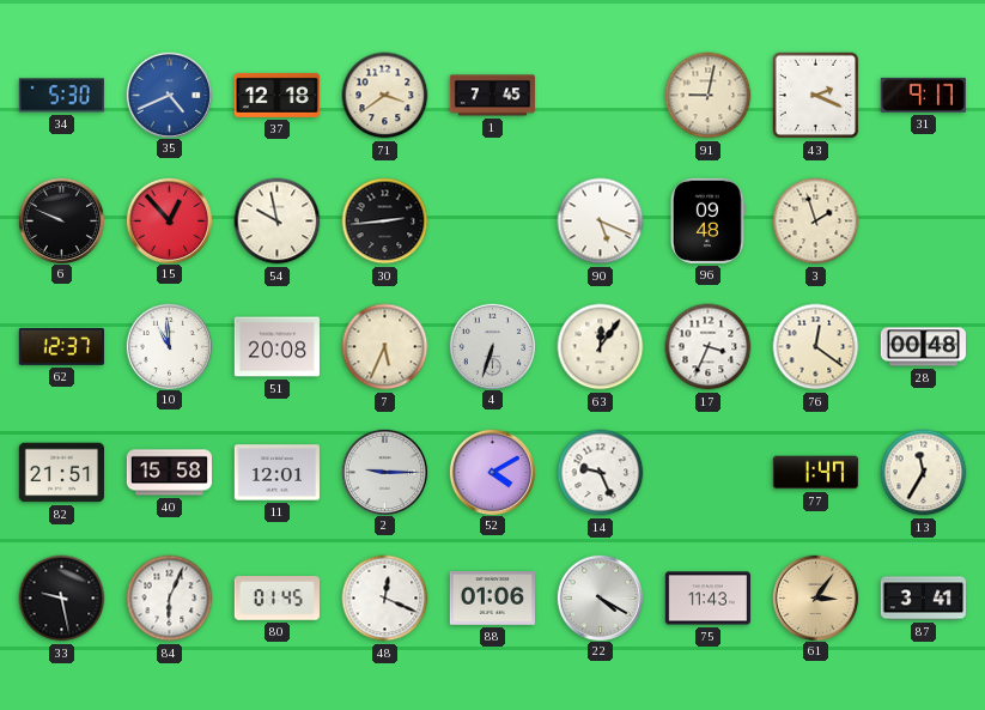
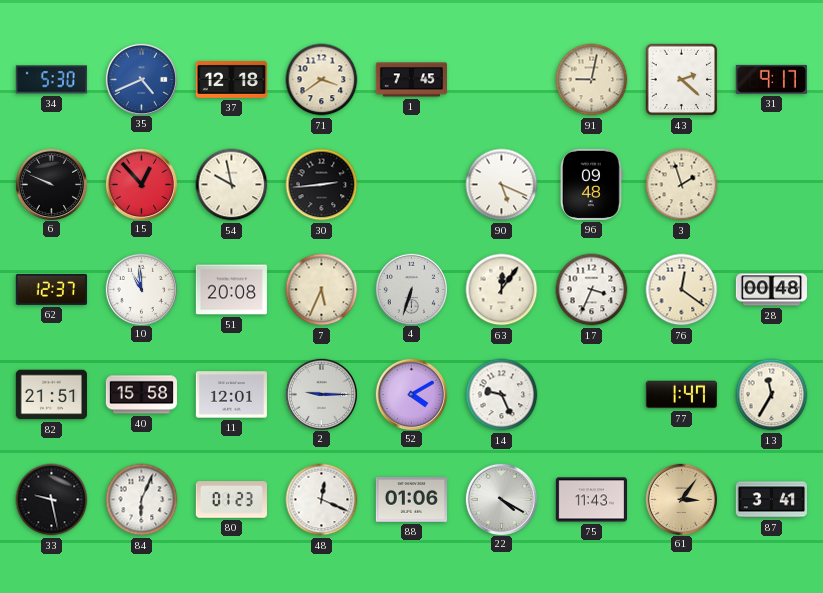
43: 2:19 -> 2:22 (682, 80)
80: 01:45 -> 01:23 (231, 500)
